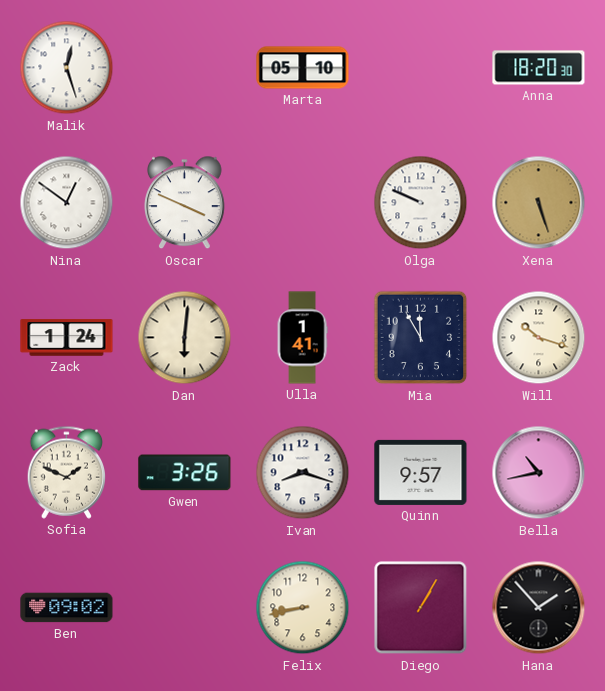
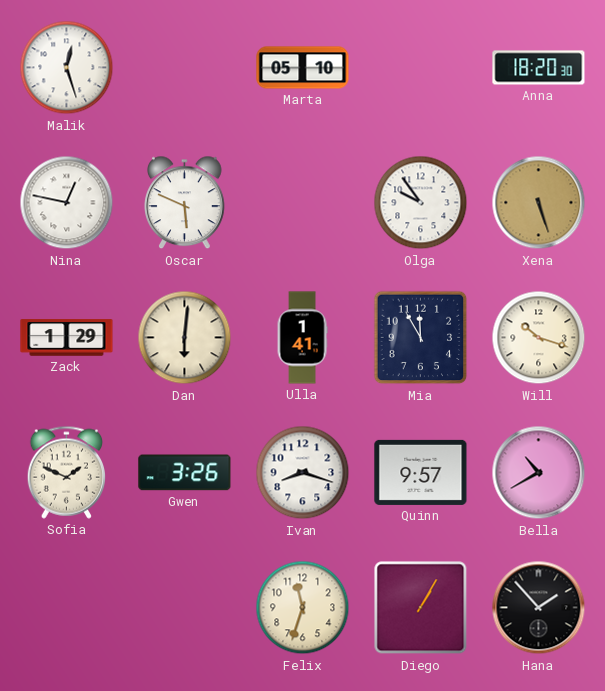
Nina: 12:51 -> 12:47 (67, 203)
Oscar: 3:49 -> 5:49 (185, 203)
Olga: 9:49 -> 9:54 (421, 203)
Zack: 1:24 -> 1:29 (67, 338)
Bella: 10:43 -> 10:40 (539, 473)
Ben: 09:02 -> none (67, 608)
Felix: 8:43 -> 11:33 (303, 608)
